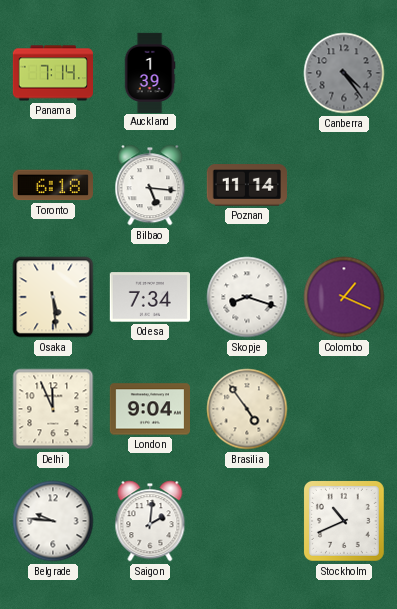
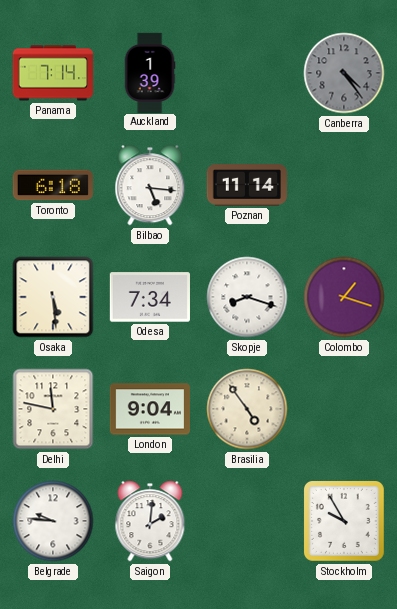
Colombo: 1:19 -> 1:18 (344, 297)
Delhi: 11:56 -> 11:47 (53, 409)
Stockholm: 10:41 -> 9:55 (344, 521)
